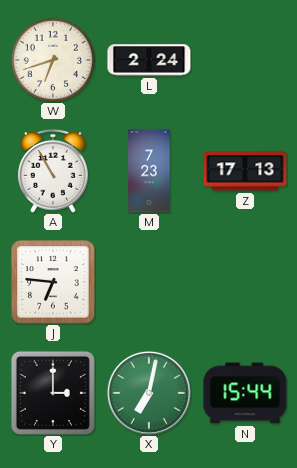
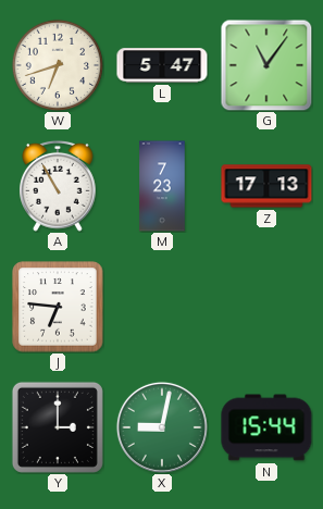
L: 2:24 -> 5:47 (162, 65)
G: none -> 11:06 (266, 65)
X: 7:02 -> 9:02 (162, 427)
